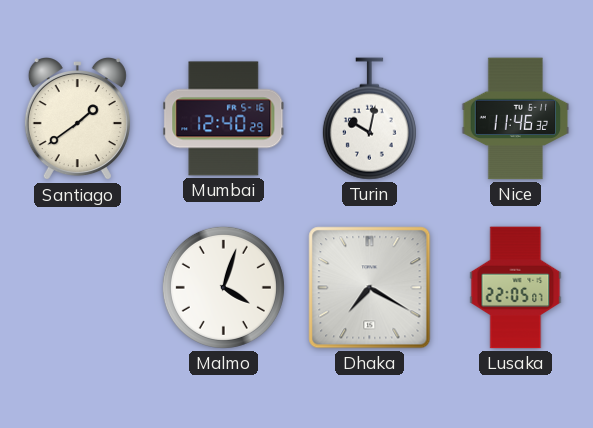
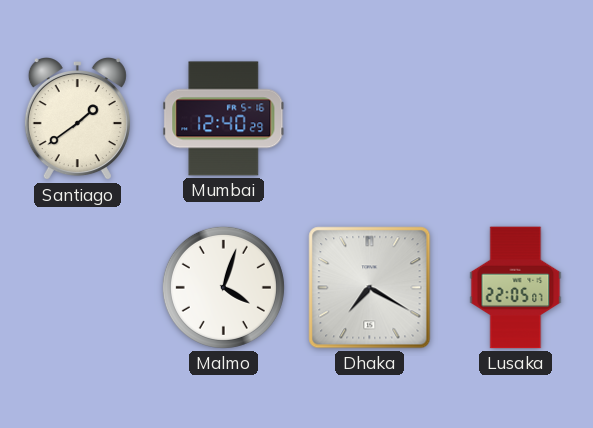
Turin: 10:02 -> none (369, 119)
Nice: 11:46 -> none (516, 119)
